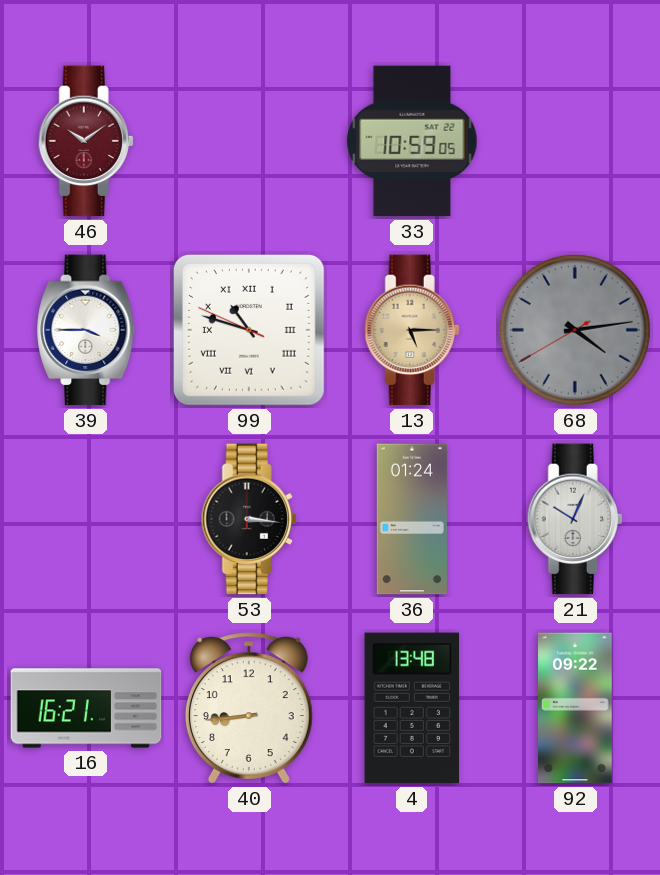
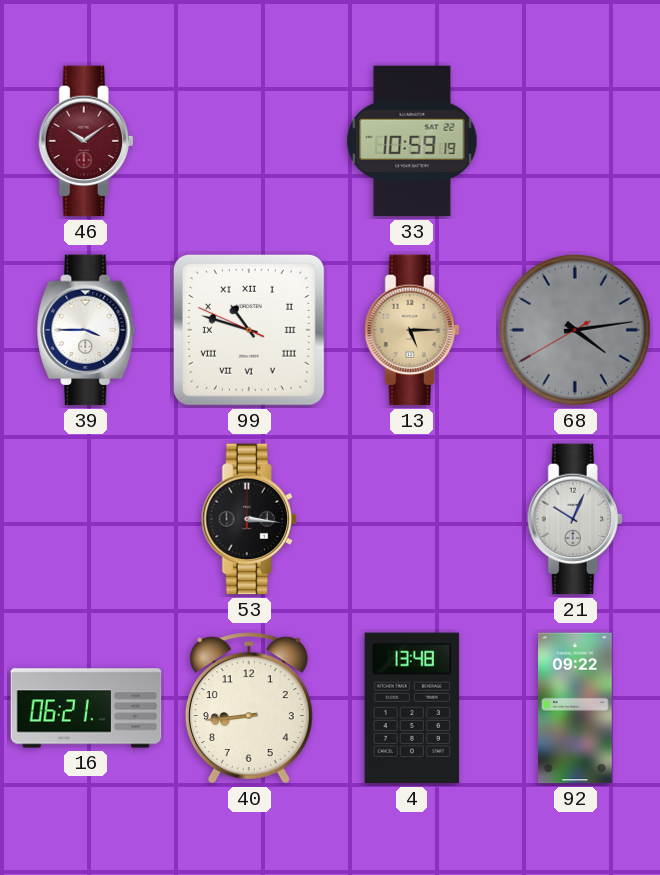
33: 10:59:05 -> 10:59:19 (412, 141)
36: 01:24 -> none (412, 519)
16: 16:21 -> 06:21 (86, 708)
